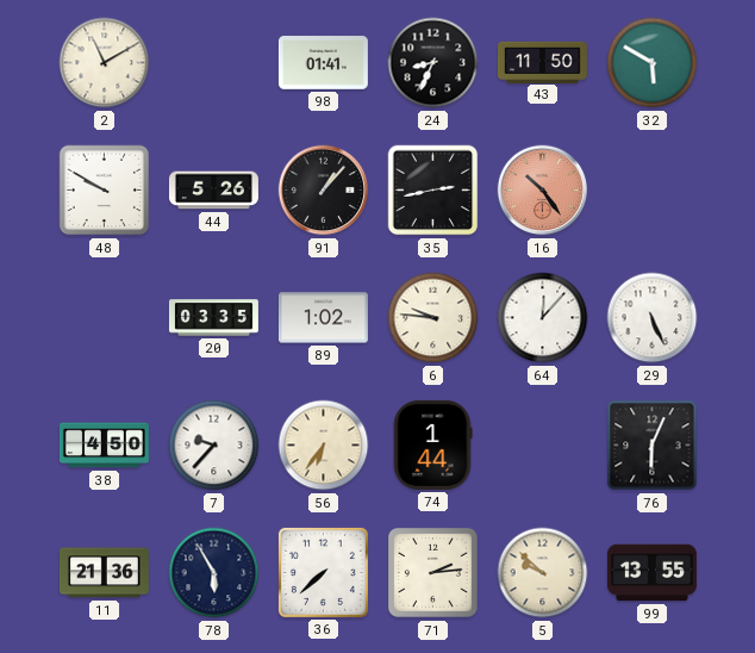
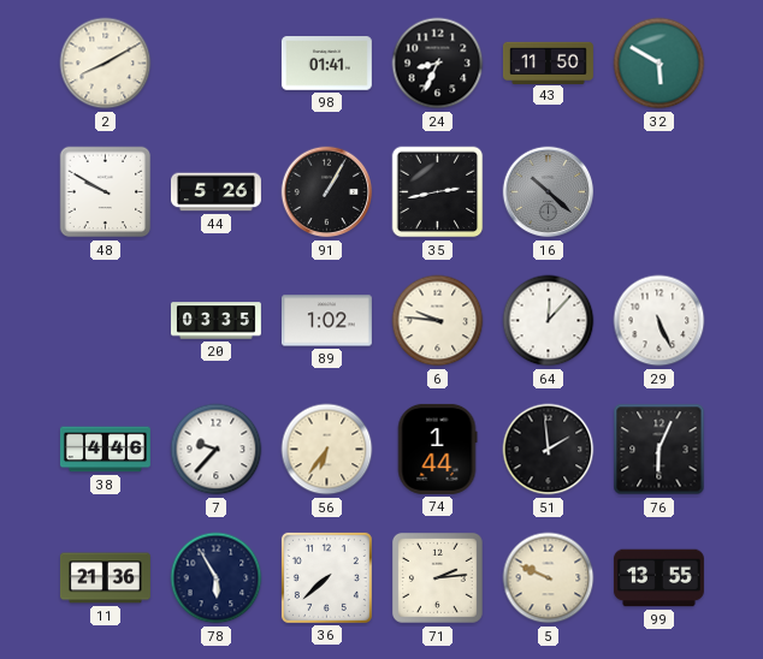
2: 11:10 -> 8:10 (106, 64)
91: 1:07 -> 1:05 (327, 192)
16: 10:24 -> 10:22 (549, 192)
16 dial: salmon -> grey (549, 192)
38: 4:50 -> 4:46 (105, 450)
51: none -> 1:59 (549, 450)
5: 9:52 -> 9:49 (549, 578)
